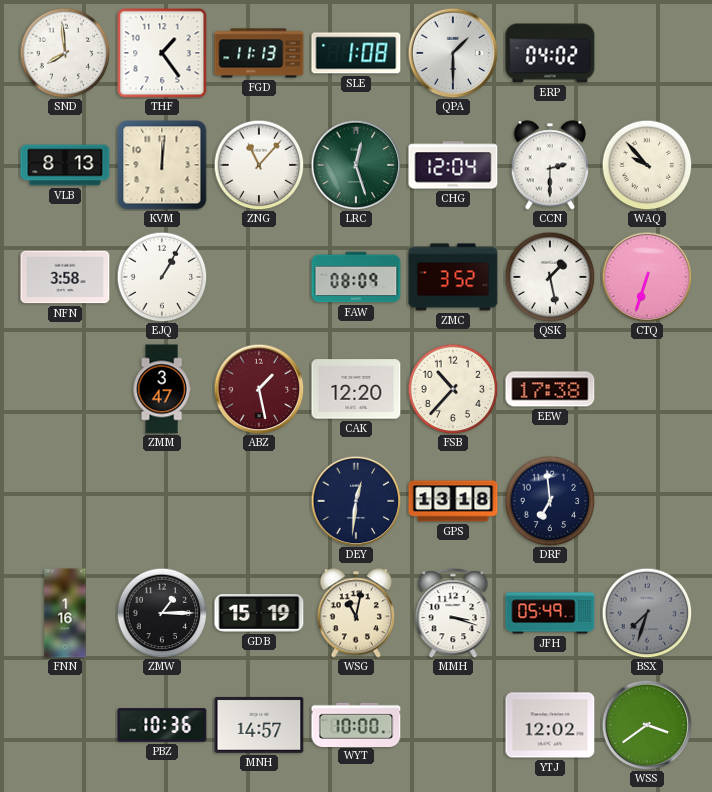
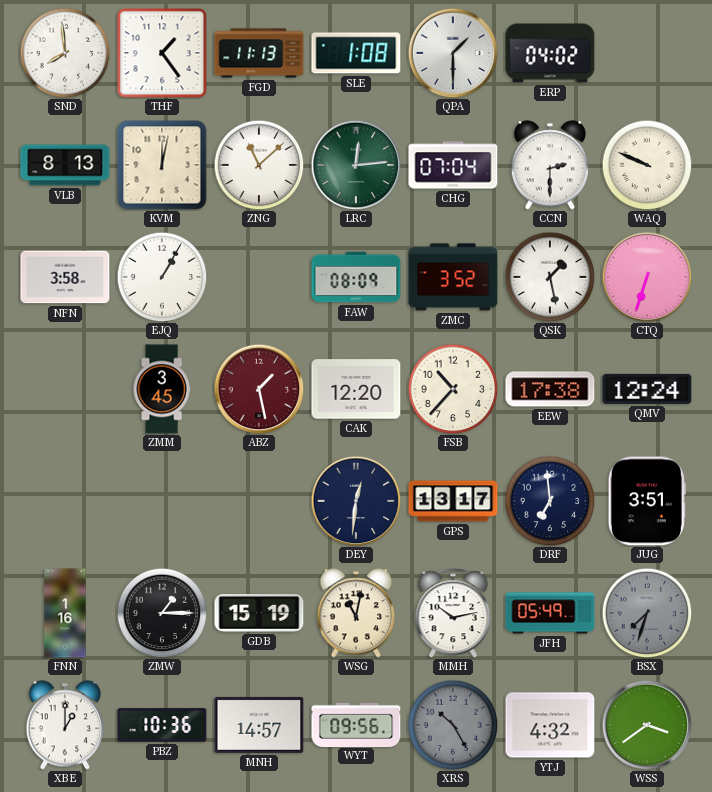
KVM: 12:01 -> 12:02 (162, 165)
ZNG: 11:07 -> 11:08 (259, 165)
LRC: 12:27 -> 12:14 (356, 165)
CHG: 12:04 -> 07:04 (453, 165)
WAQ: 9:53 -> 9:49 (647, 165)
ZMM: 3:47 -> 3:45 (162, 389)
QMV: none -> 12:24 (647, 389)
GPS: 13:18 -> 13:17 (453, 501)
JUG: none -> 3:51 (647, 501)
MMH: 3:18 -> 10:13 (453, 613)
XBE: none -> 1:00 (64, 725)
WYT: 10:00 -> 09:56 (356, 724)
XRS: none -> 10:25 (453, 725)
YTJ: 12:02 -> 4:32 (550, 725)
